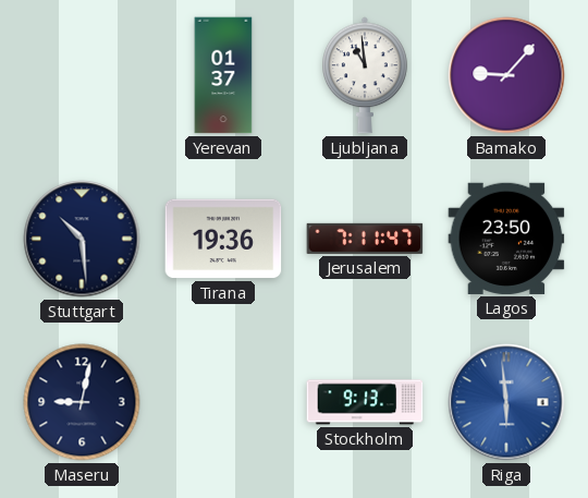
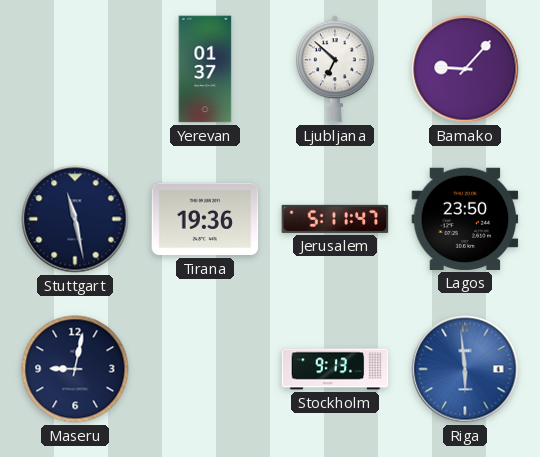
Ljubljana: 10:59 -> 6:52 (336, 69)
Stuttgart: 10:29 -> 11:28 (75, 219)
Jerusalem: 7:11 -> 5:11 (335, 219)
